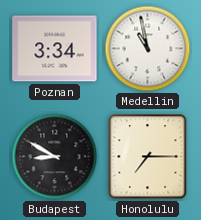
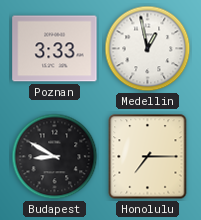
Poznan: 3:34 -> 3:33 (55, 49)
Medellin: 10:58 -> 12:58 (148, 49)
